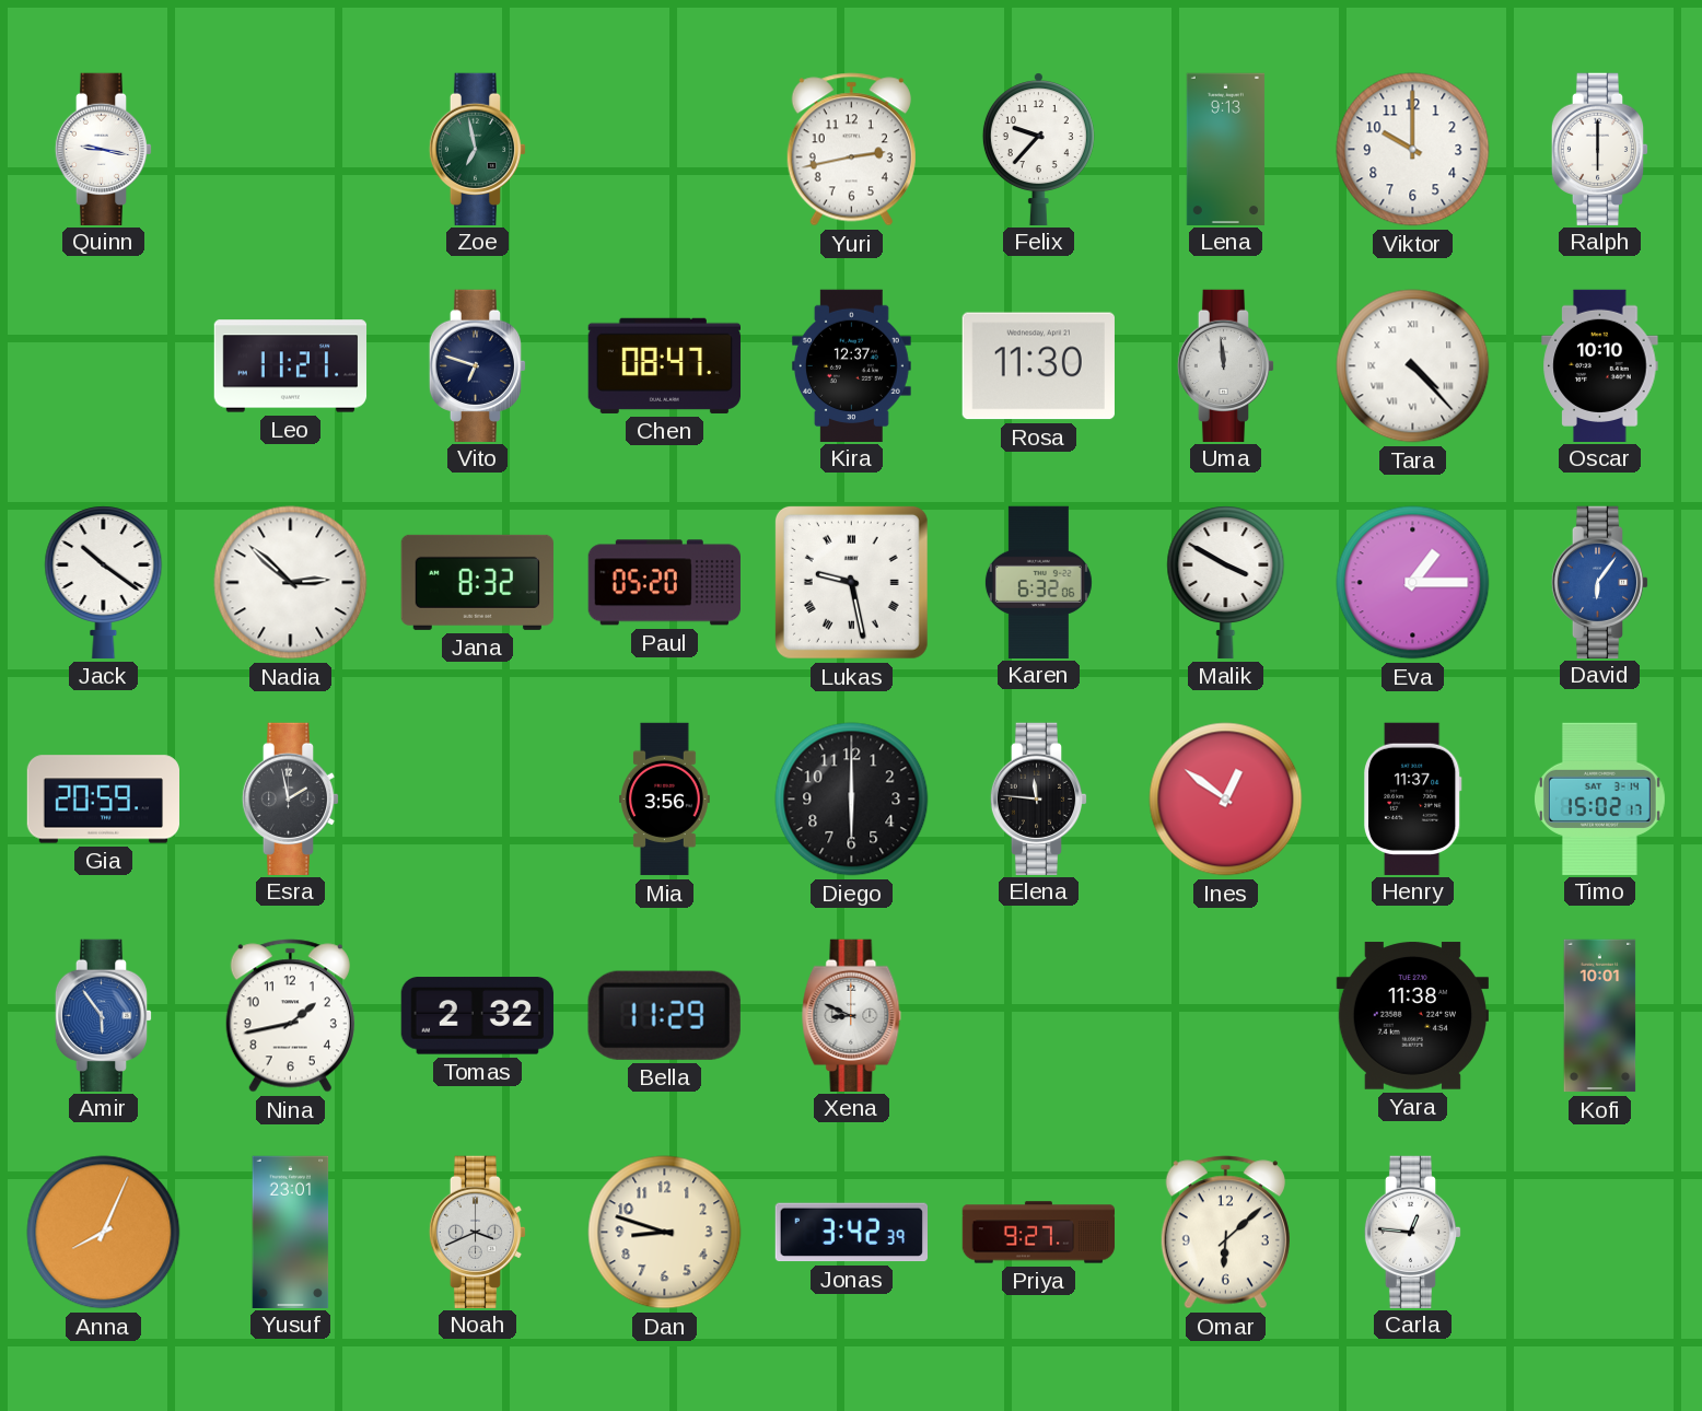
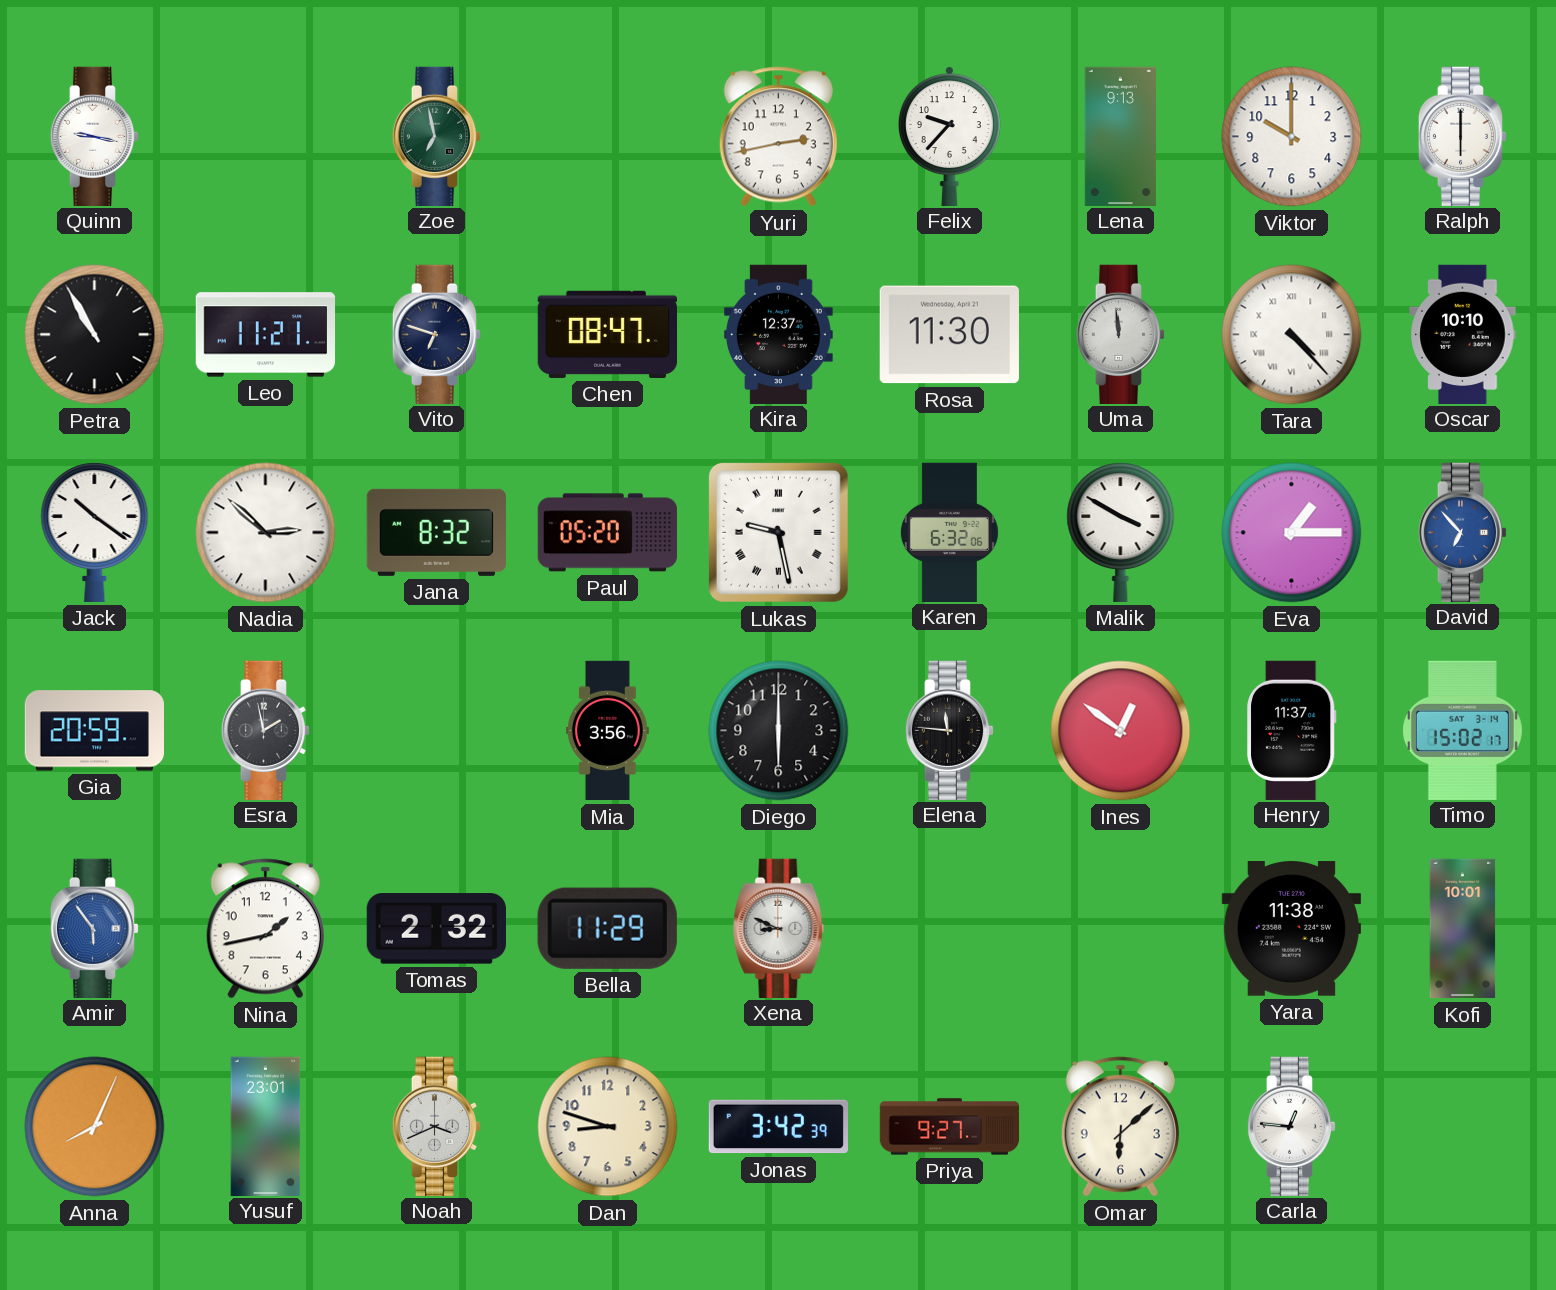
Petra: none -> 10:55 (95, 335)
David: 6:06 -> 6:53 (1463, 532)
